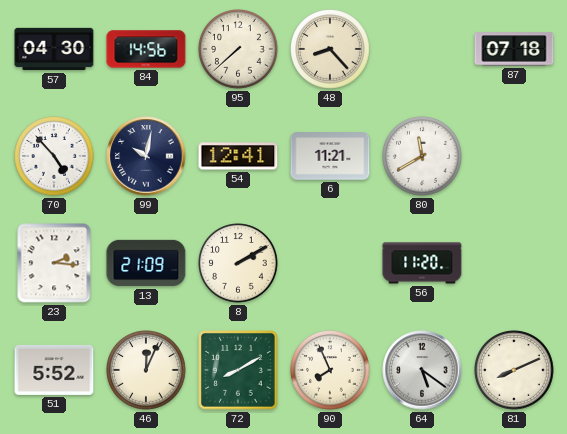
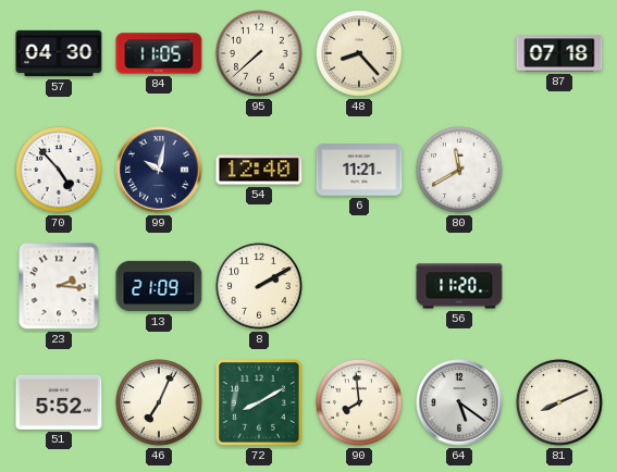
84: 14:56 -> 11:05 (159, 53)
54: 12:41 -> 12:40 (259, 170)
46: 12:04 -> 7:04 (159, 402)
90: 7:56 -> 7:59 (359, 402)
